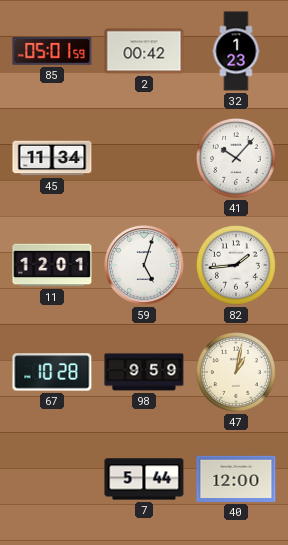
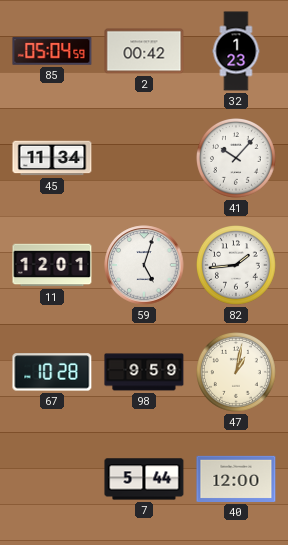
85: 05:01 -> 05:04 (52, 51)
